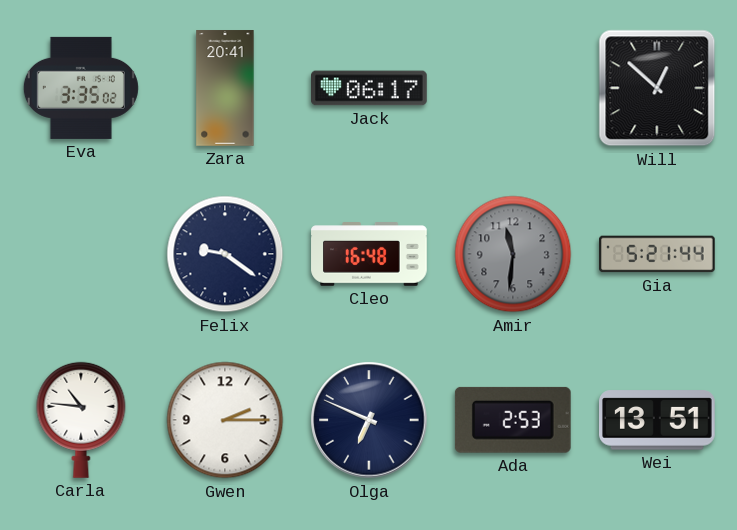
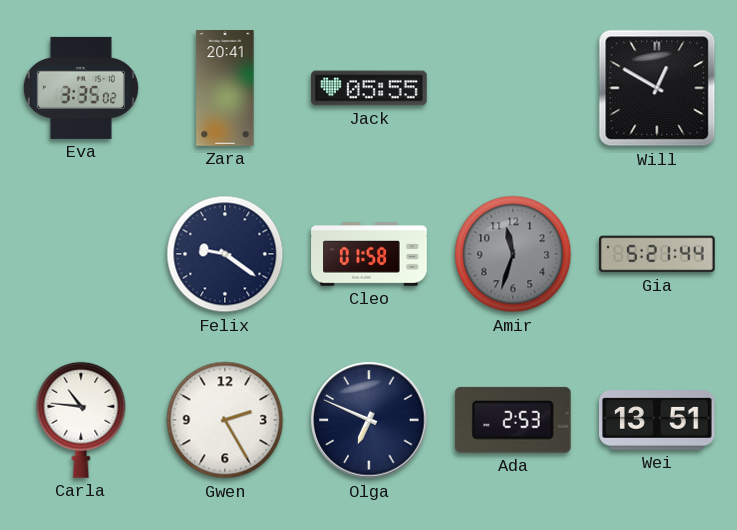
Jack: 06:17 -> 05:55 (370, 88)
Will: 12:52 -> 12:50 (657, 88)
Cleo: 16:48 -> 01:58 (369, 254)
Amir: 11:31 -> 11:33 (513, 254)
Gwen: 2:15 -> 2:25 (225, 420)
